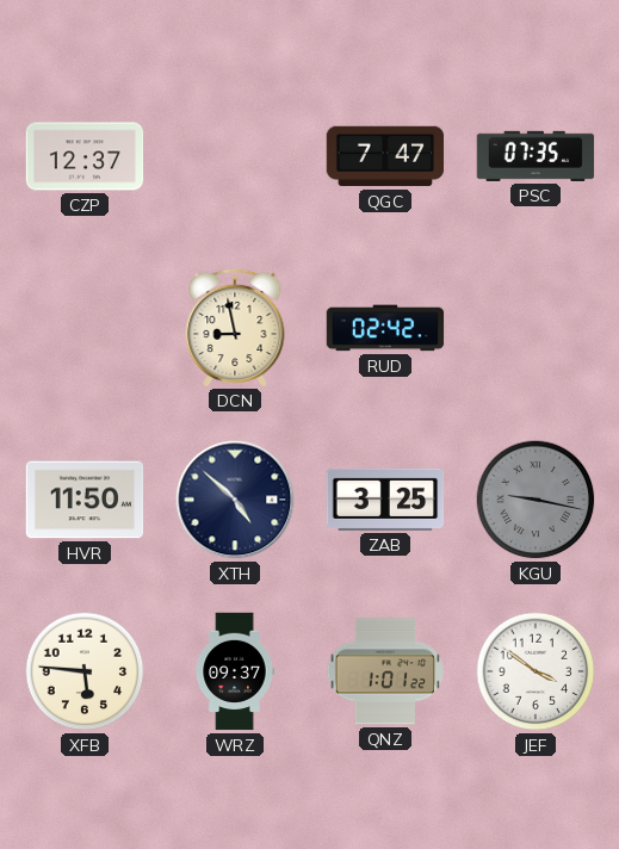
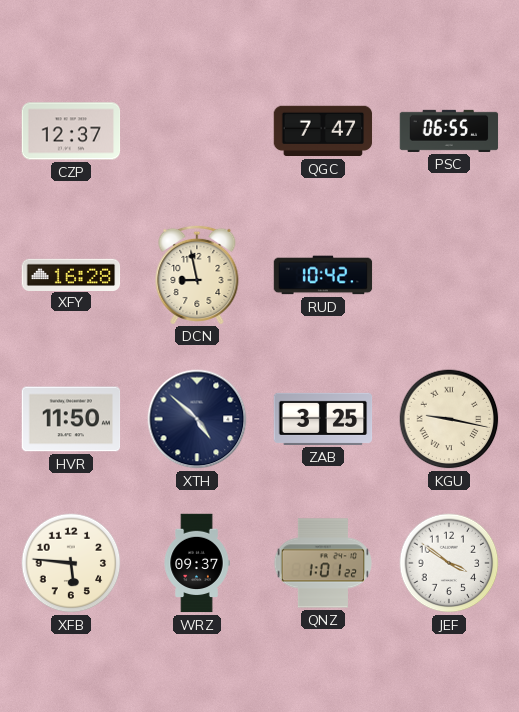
PSC: 07:35 -> 06:55 (449, 131)
XFY: none -> 16:28 (71, 274)
RUD: 02:42 -> 10:42 (323, 275)
KGU dial: grey -> cream (449, 419)
